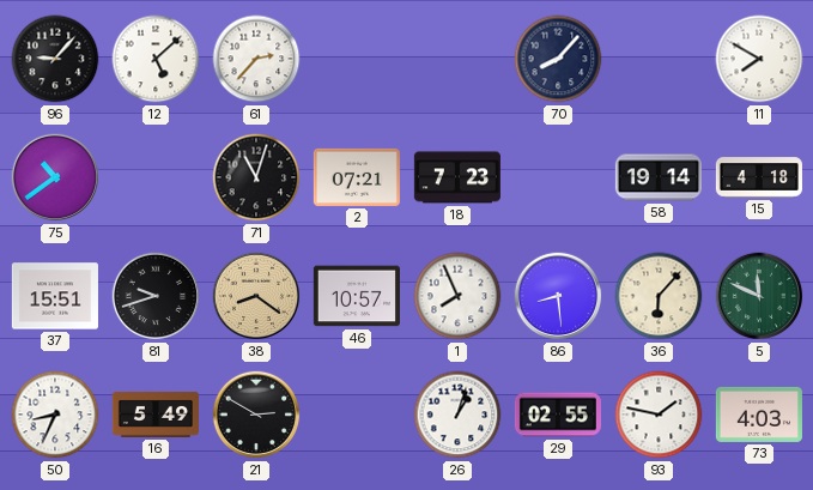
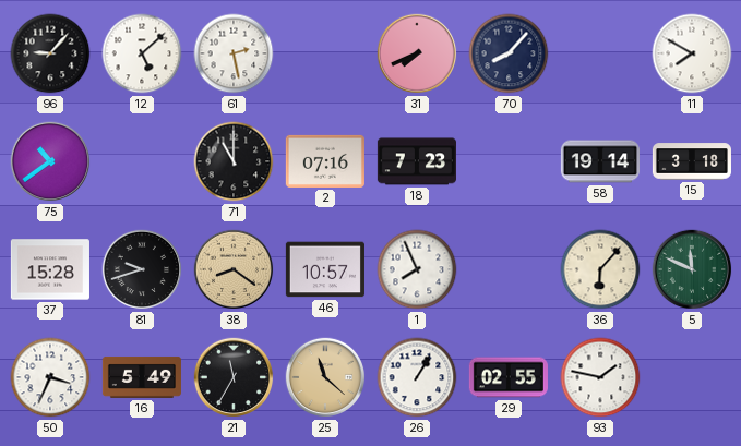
61: 2:37 -> 2:28 (234, 53)
31: none -> 7:41 (417, 53)
71: 11:03 -> 11:00 (234, 161)
2: 07:21 -> 07:16 (325, 161)
15: 4:18 -> 3:18 (692, 161)
37: 15:51 -> 15:28 (50, 269)
86: 8:29 -> none (558, 296)
50: 8:34 -> 3:34 (50, 377)
21: 2:50 -> 11:35 (234, 377)
25: none -> 11:22 (325, 377)
26: 1:03 -> 1:05 (417, 377)
73: 4:03 -> none (759, 415)
